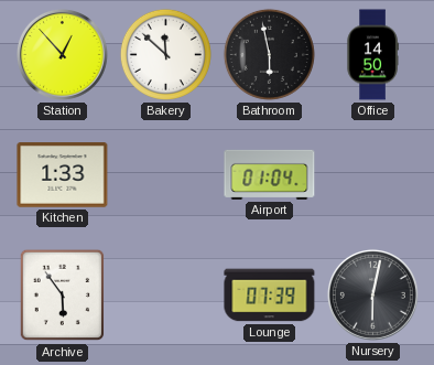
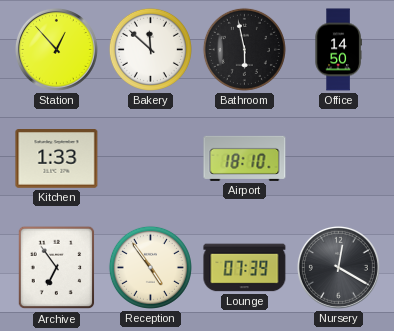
Airport: 01:04 -> 18:10 (245, 158)
Archive: 5:54 -> 6:54 (57, 268)
Reception: none -> 4:54 (150, 267)
Nursery: 6:02 -> 12:20 (338, 267)
